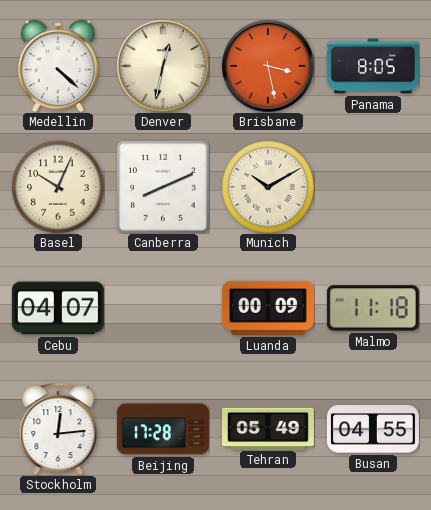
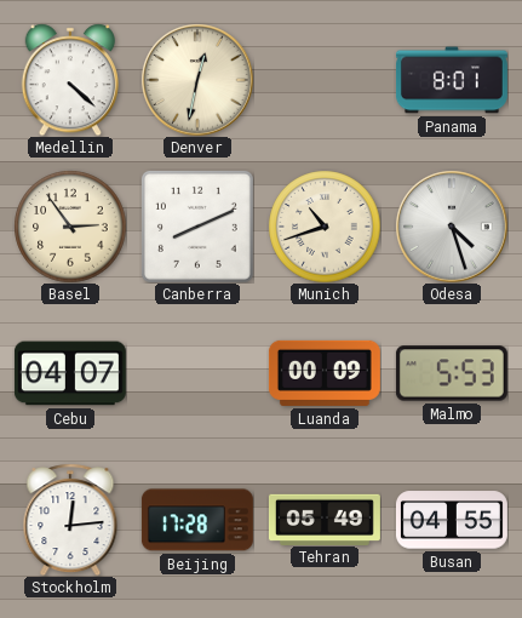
Brisbane: 3:28 -> none (268, 66)
Panama: 8:05 -> 8:01 (452, 80)
Basel: 10:04 -> 2:54 (70, 227)
Munich: 10:10 -> 10:42 (325, 227)
Odesa: none -> 4:27 (452, 227)
Malmo: 11:18 -> 5:53 (452, 373)
